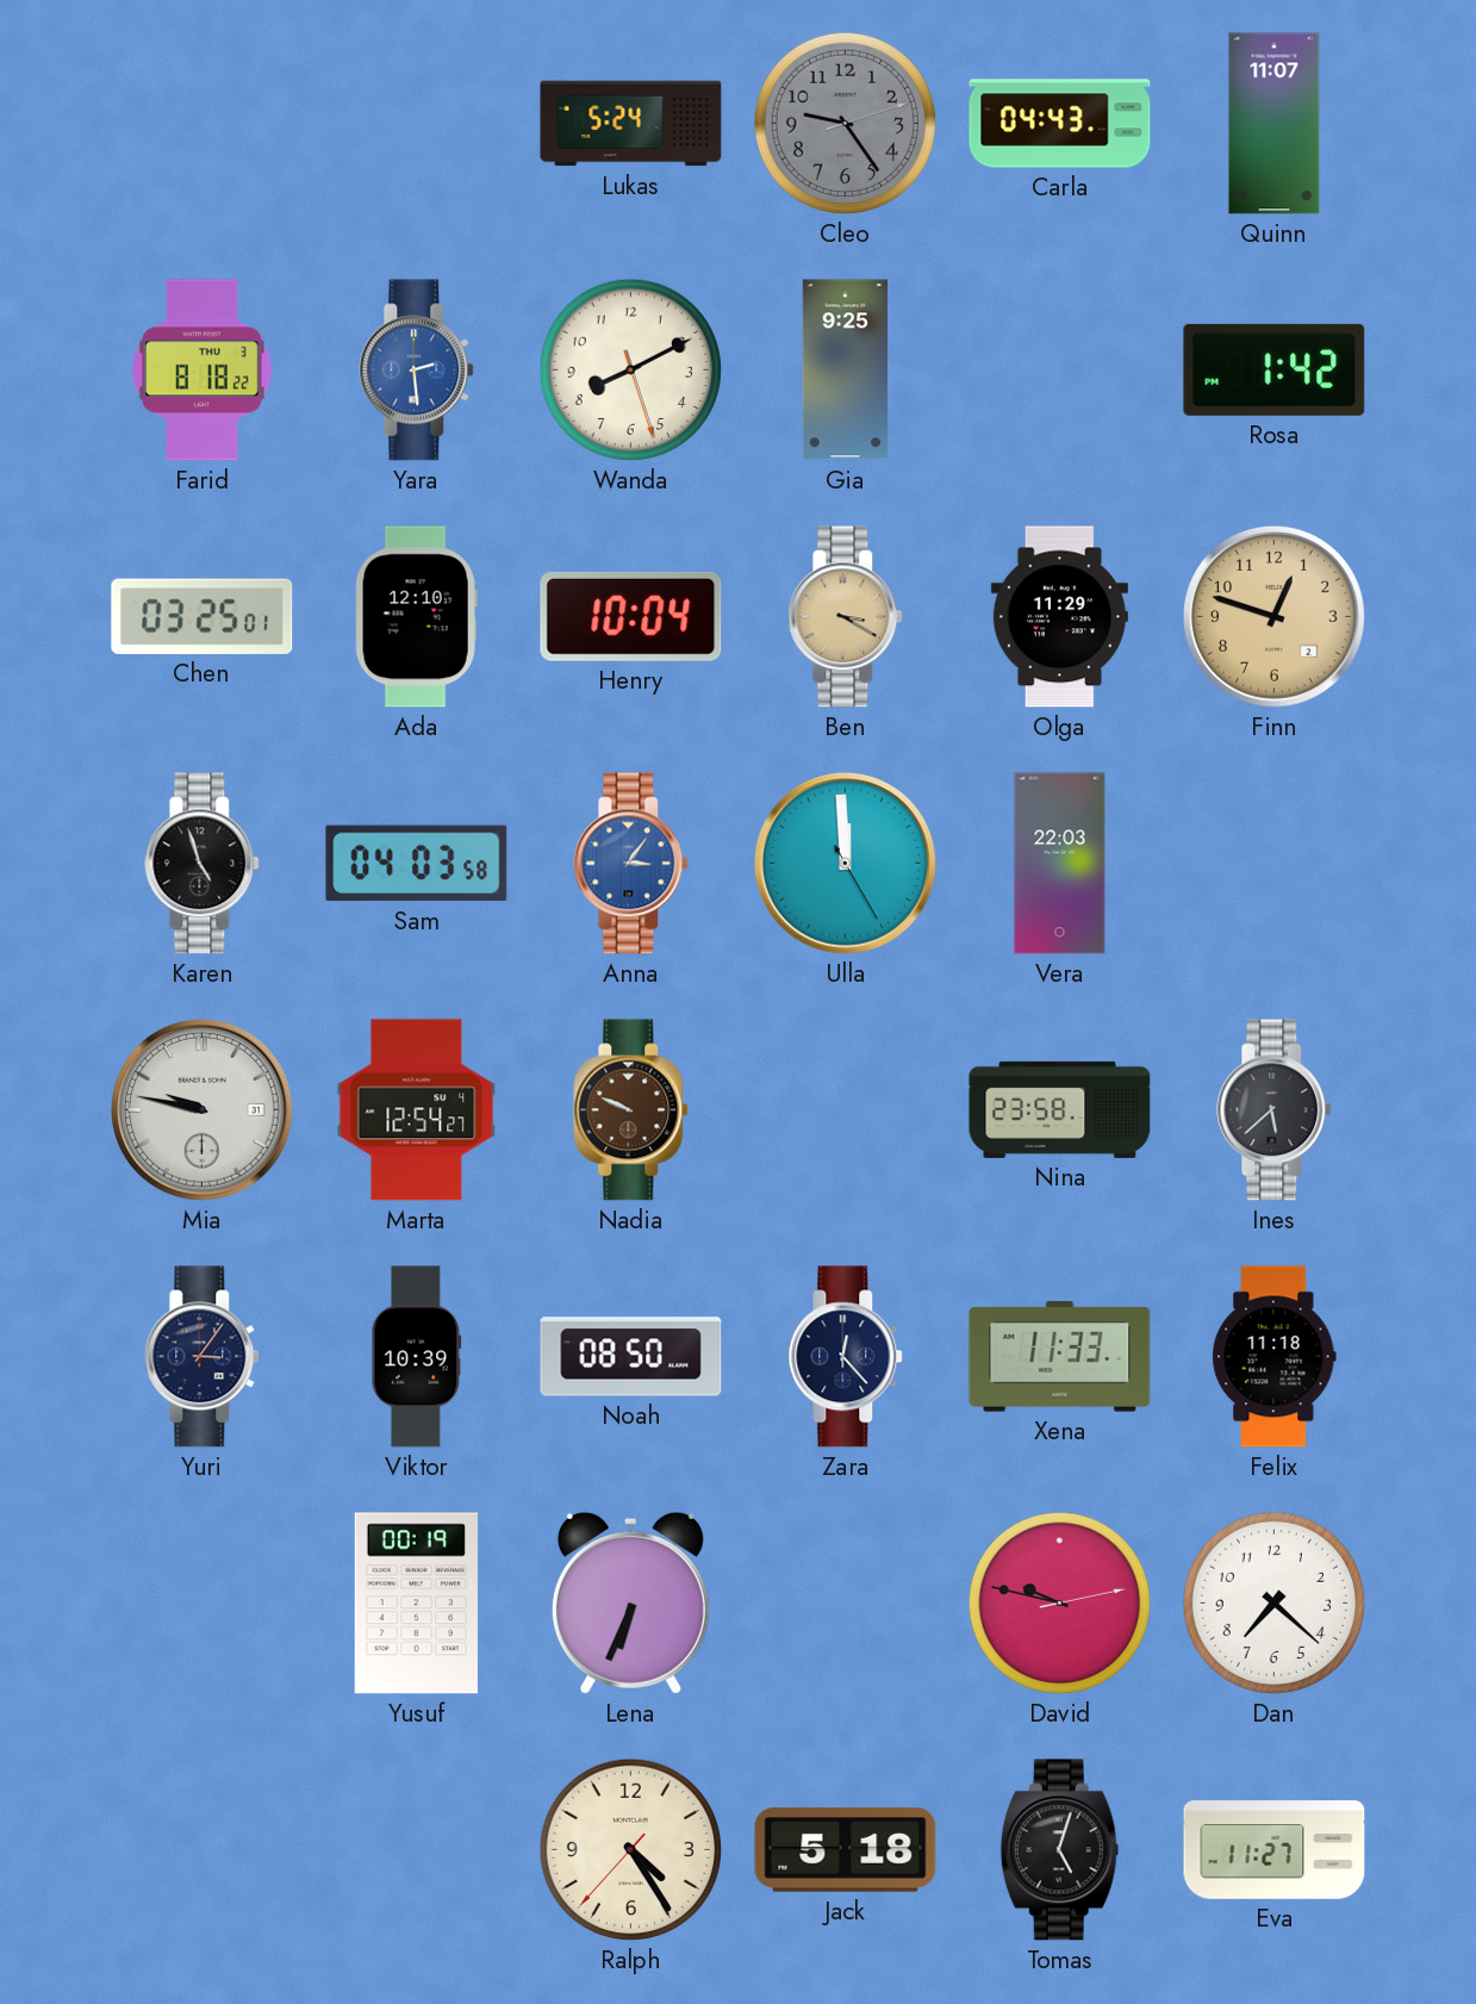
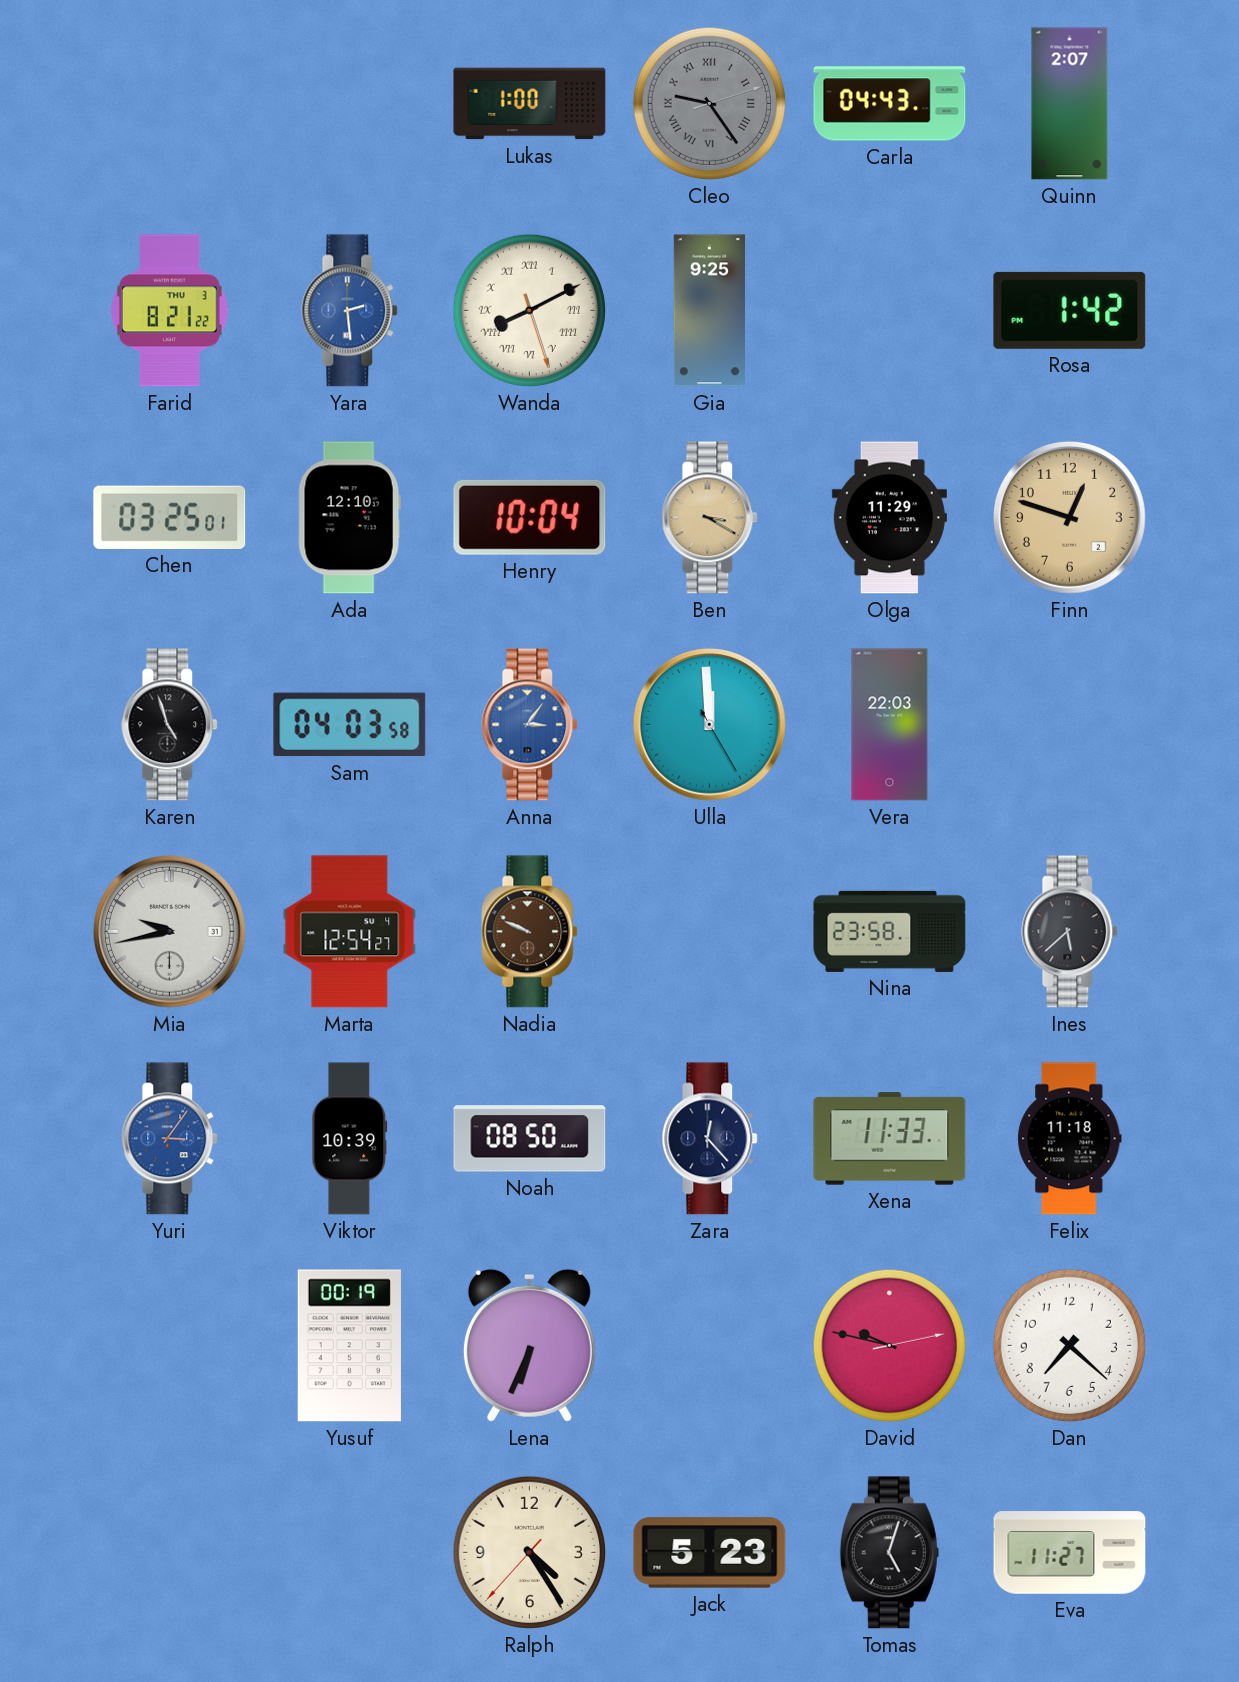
Lukas: 5:24 -> 1:00 (530, 104)
Cleo numerals: Arabic -> Roman (709, 103)
Quinn: 11:07 -> 2:07 (1070, 104)
Farid: 8:18 -> 8:21 (170, 311)
Wanda numerals: Arabic -> Roman (529, 310)
Mia: 9:47 -> 9:43 (169, 931)
Yuri dial: navy -> blue (170, 1139)
Jack: 5:18 -> 5:23 (710, 1553)
